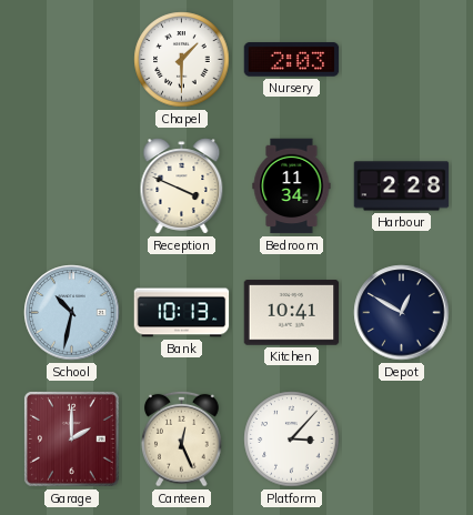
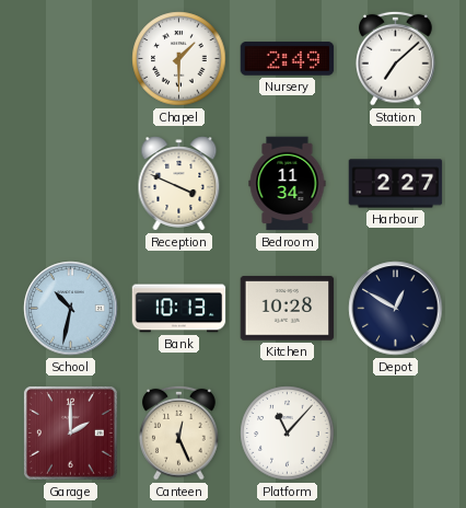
Nursery: 2:03 -> 2:49 (288, 59)
Station: none -> 7:08 (396, 58)
Harbour: 2:28 -> 2:27 (396, 184)
Kitchen: 10:41 -> 10:28 (288, 309)
Platform: 3:07 -> 11:07 (288, 434)
